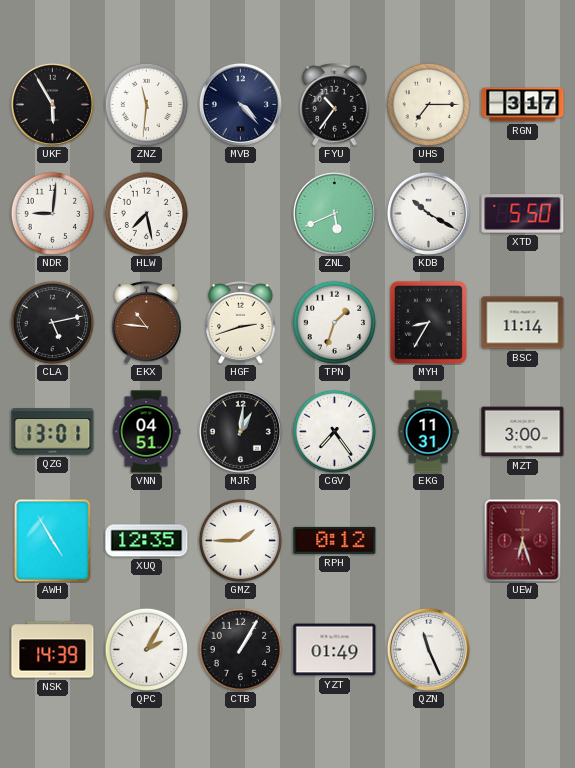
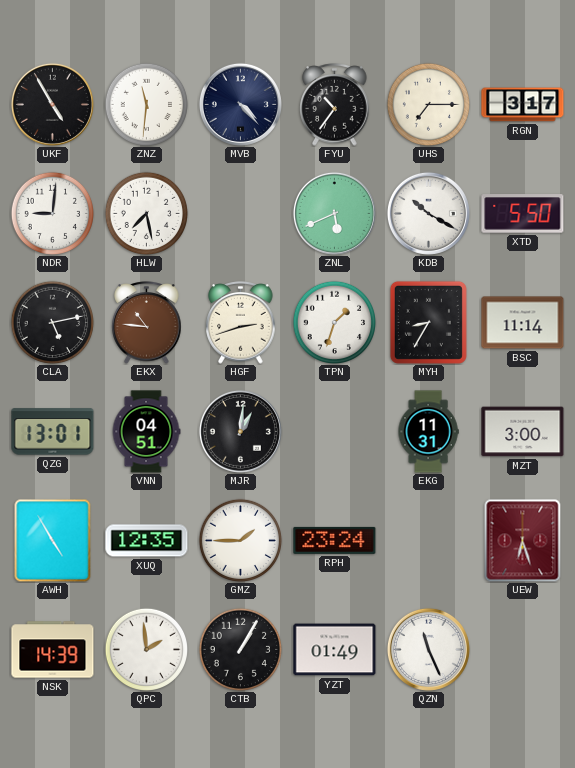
UKF: 5:55 -> 4:55 (52, 104)
CGV: 7:24 -> none (334, 431)
RPH: 0:12 -> 23:24 (335, 540)
QPC: 2:05 -> 1:59 (146, 649)
